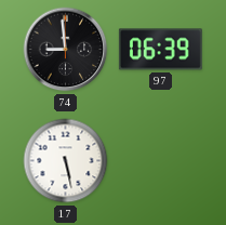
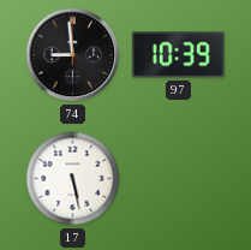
97: 06:39 -> 10:39 (178, 55)
